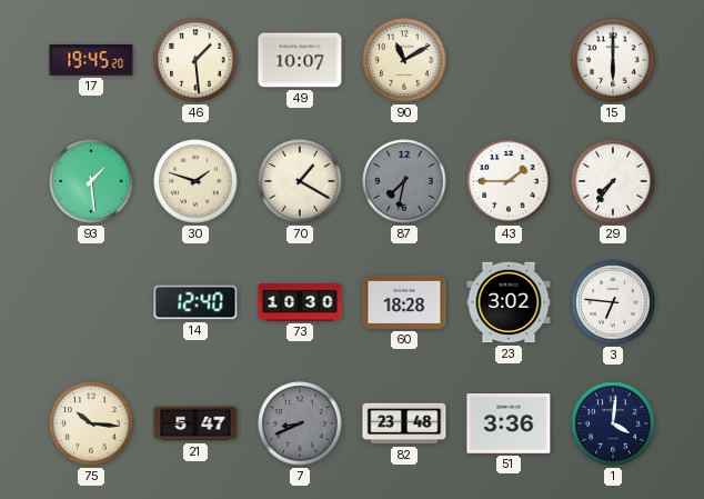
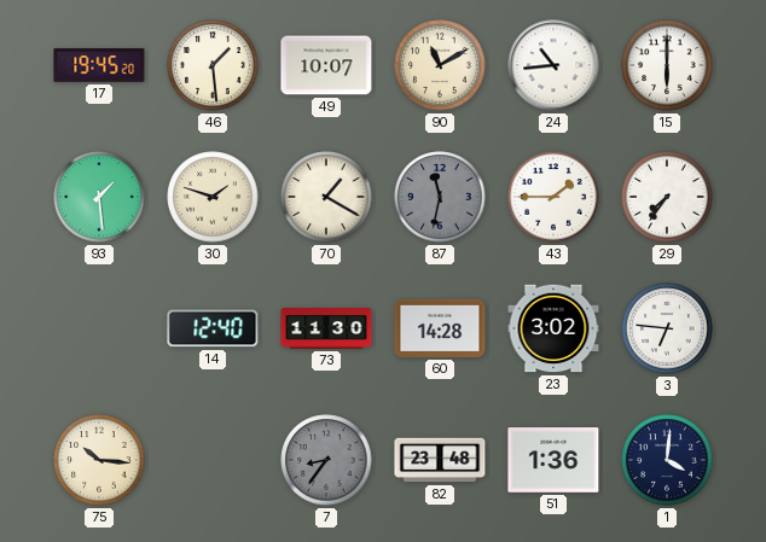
24: none -> 10:44 (553, 65)
87: 7:32 -> 11:32 (440, 197)
73: 10:30 -> 11:30 (326, 330)
60: 18:28 -> 14:28 (440, 328)
21: 5:47 -> none (195, 423)
7: 8:41 -> 8:36 (326, 460)
51: 3:36 -> 1:36 (553, 461)
